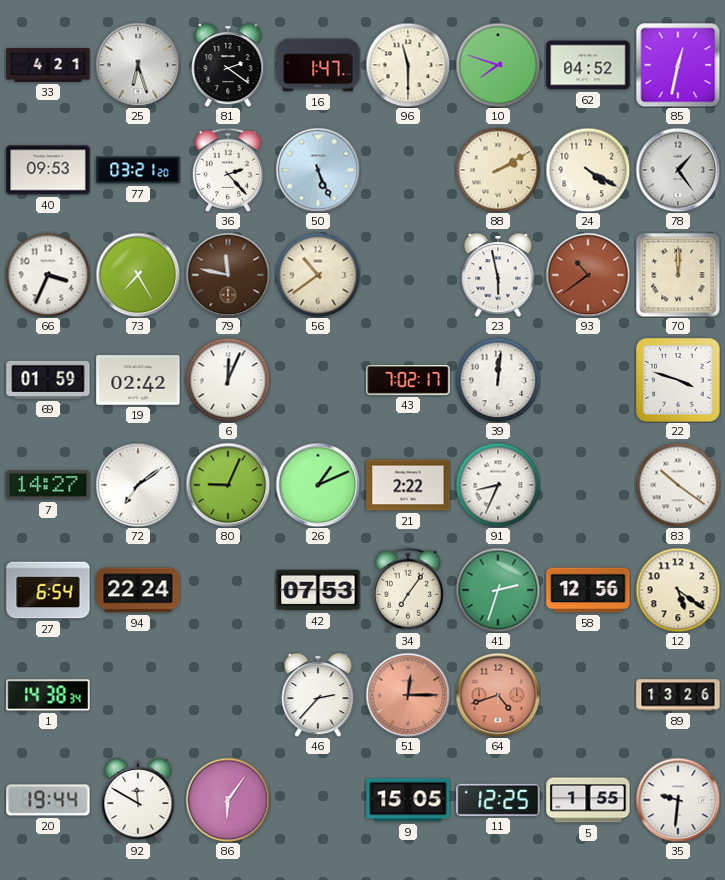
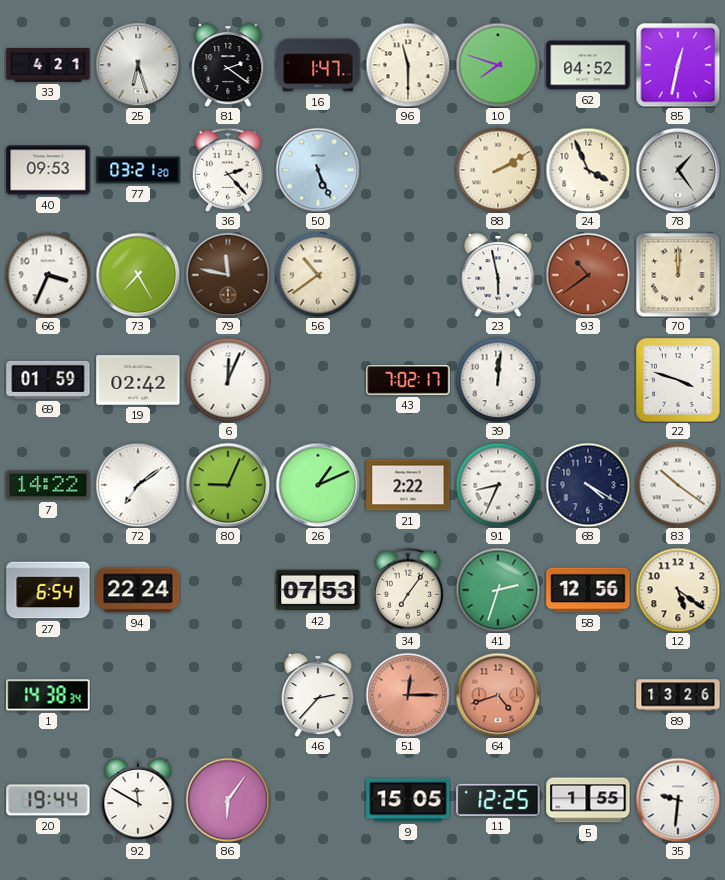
24: 4:20 -> 3:56 (588, 170)
7: 14:27 -> 14:22 (48, 485)
68: none -> 4:20 (588, 485)
